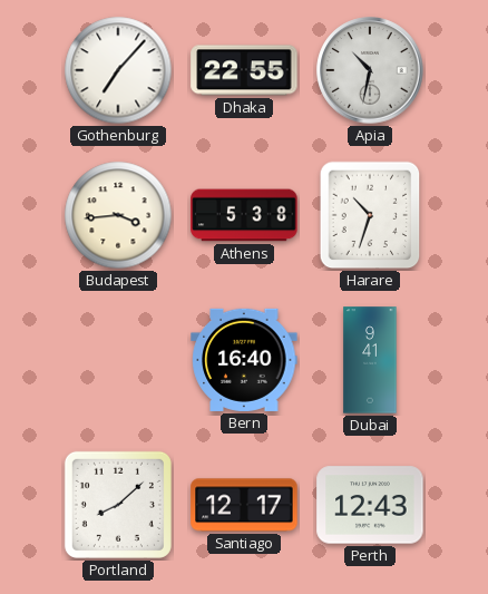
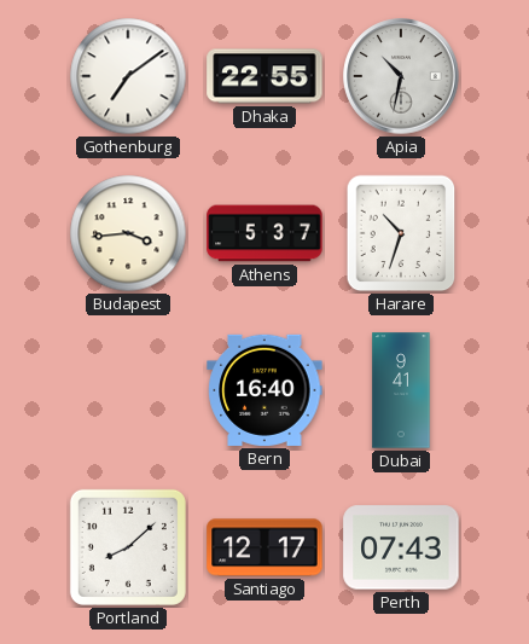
Gothenburg: 7:07 -> 7:09 (128, 76)
Athens: 5:38 -> 5:37 (264, 233)
Perth: 12:43 -> 07:43 (401, 547)
